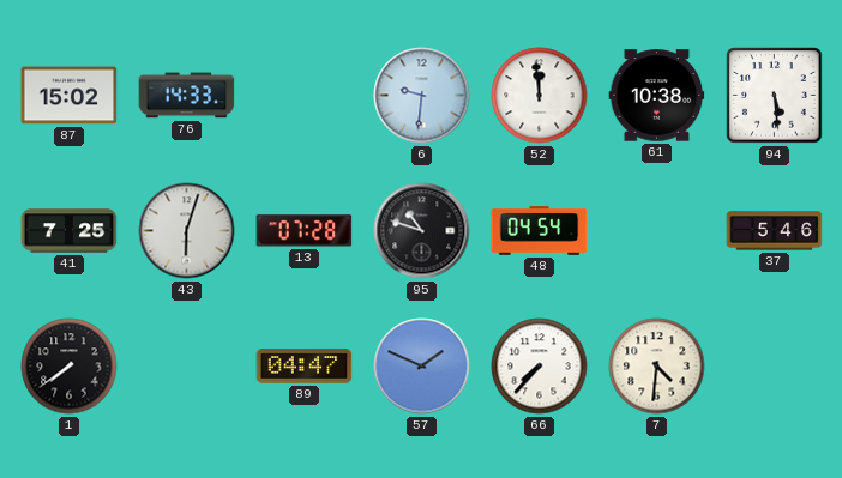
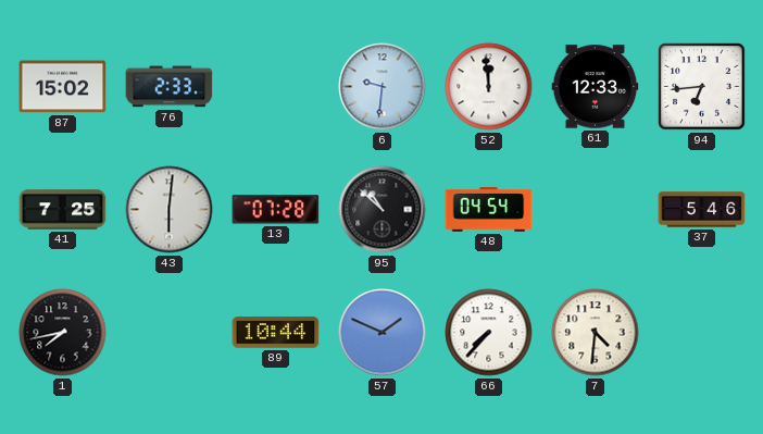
76: 14:33 -> 2:33 (170, 87)
61: 10:38 -> 12:33 (596, 87)
94: 5:29 -> 6:44 (702, 87)
43: 6:03 -> 6:01 (170, 210)
95: 10:48 -> 10:52 (383, 210)
1: 7:39 -> 7:43 (63, 333)
89: 04:47 -> 10:44 (276, 333)
